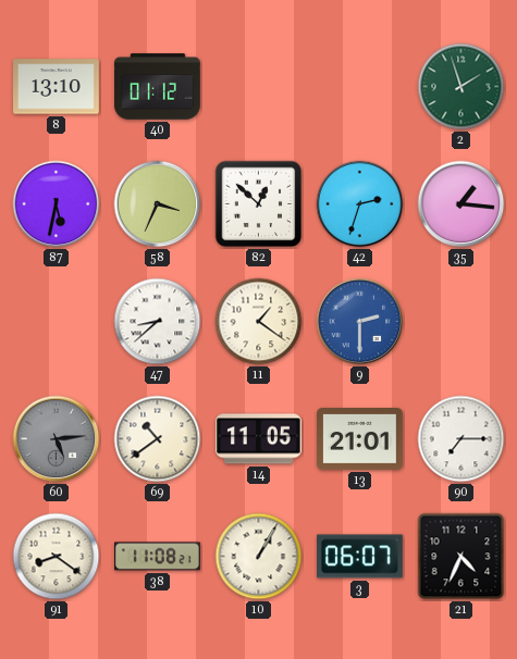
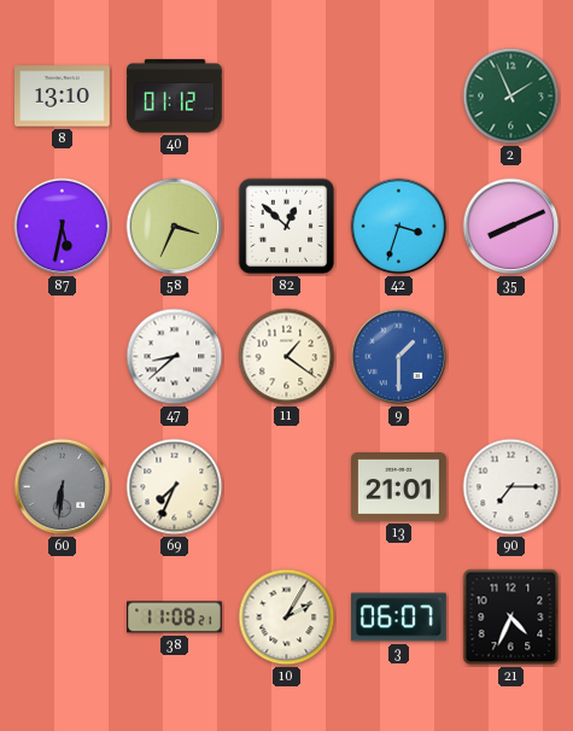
2: 1:57 -> 1:56 (511, 97)
42: 2:33 -> 3:33 (399, 227)
35: 1:16 -> 8:11 (511, 227)
9: 2:30 -> 1:30 (399, 357)
60: 5:14 -> 6:31 (63, 487)
69: 10:39 -> 7:34 (175, 487)
14: 11:05 -> none (259, 439)
91: 8:21 -> none (57, 557)
10: 1:05 -> 2:05 (287, 618)
